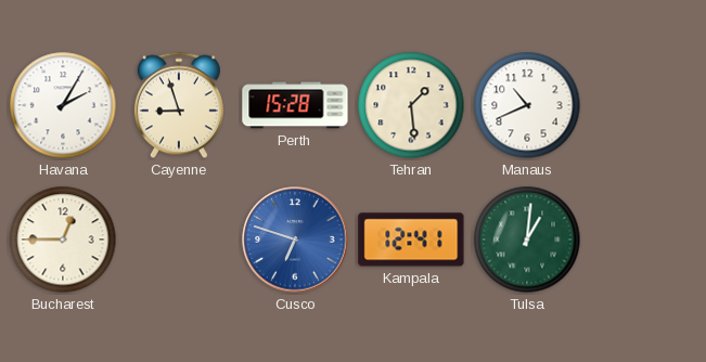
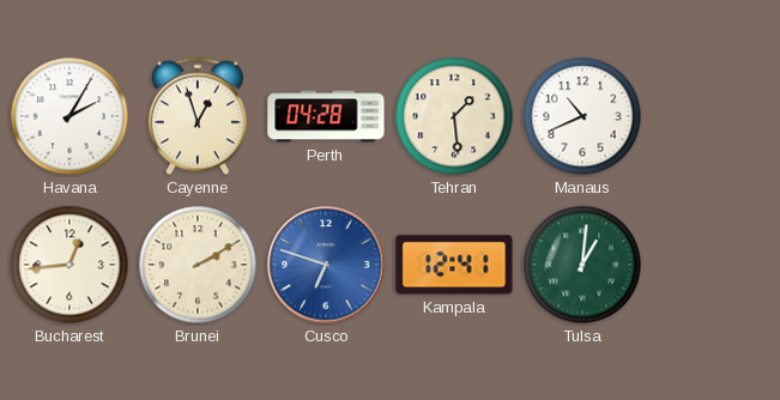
Cayenne: 8:57 -> 12:57 (198, 116)
Perth: 15:28 -> 04:28 (326, 116)
Bucharest: 12:45 -> 12:44 (69, 265)
Brunei: none -> 2:10 (198, 265)
